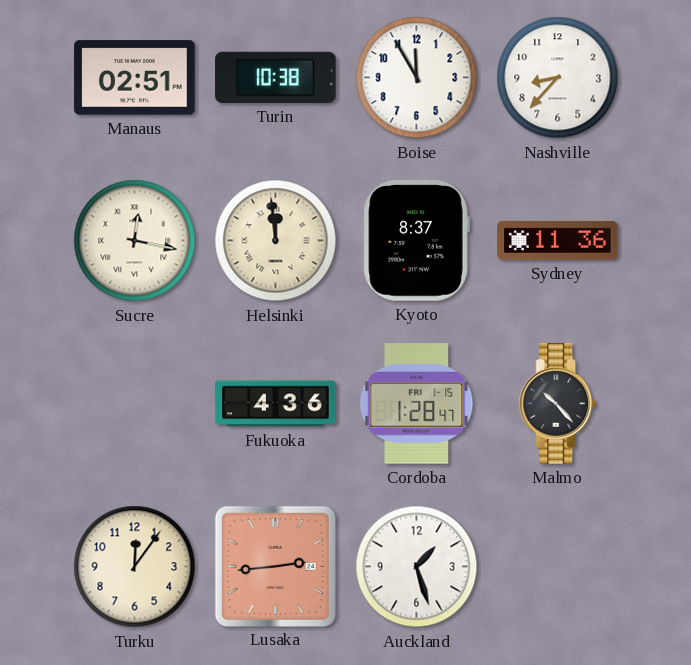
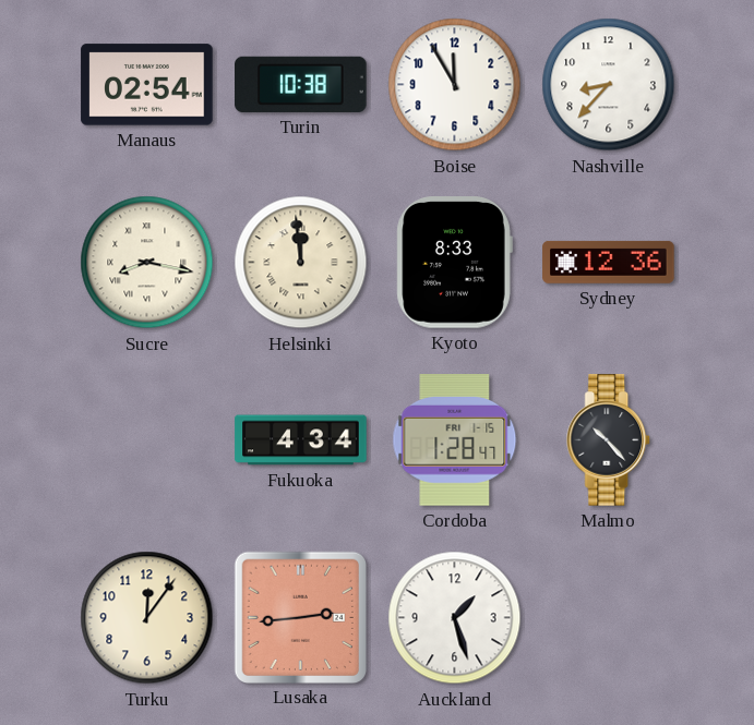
Manaus: 02:51 -> 02:54 (147, 85)
Sucre: 12:17 -> 8:17 (147, 263)
Kyoto: 8:37 -> 8:33 (454, 263)
Sydney: 11:36 -> 12:36 (609, 262)
Fukuoka: 4:36 -> 4:34 (301, 440)
